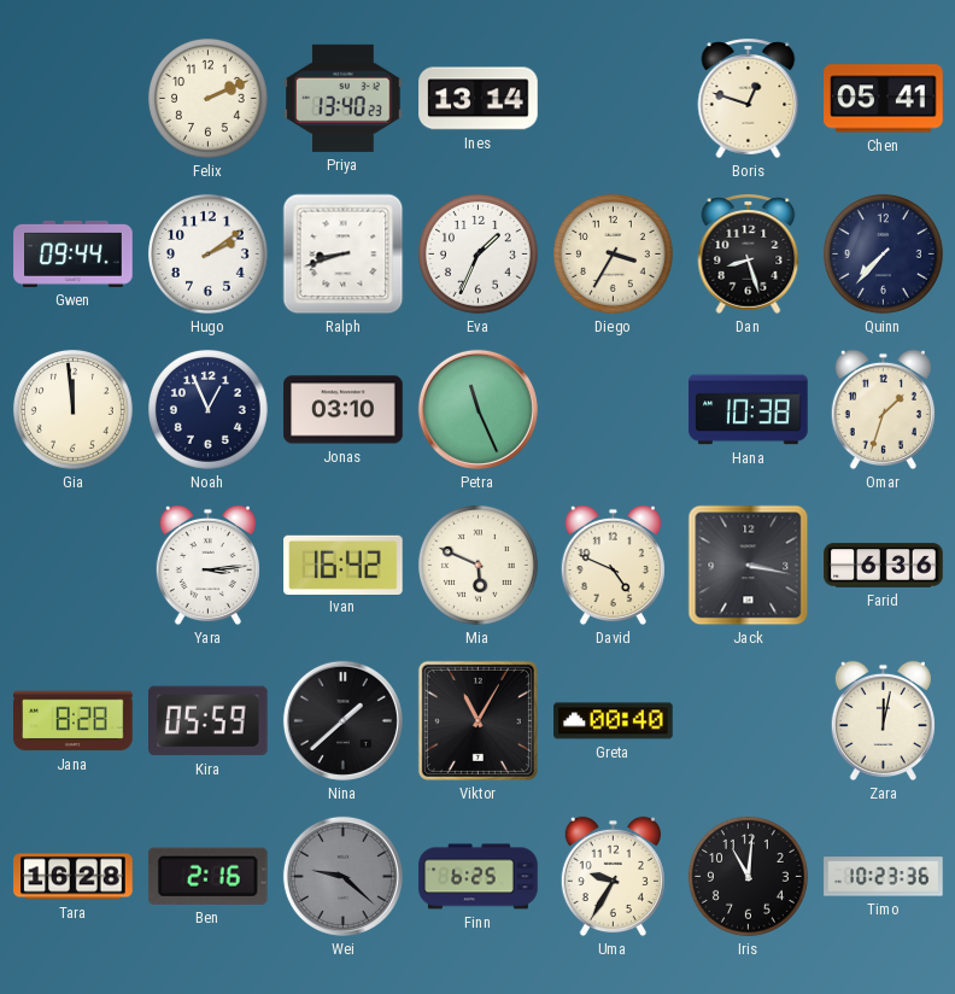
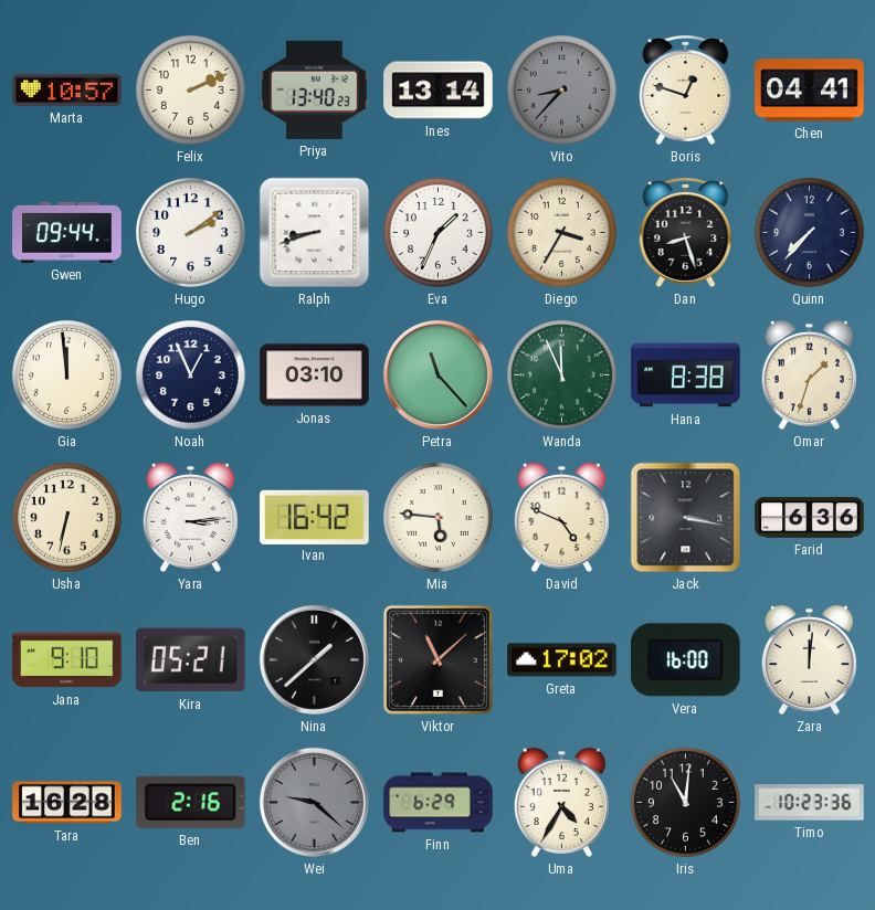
Marta: none -> 10:57 (67, 89)
Vito: none -> 8:37 (562, 91)
Chen: 05:41 -> 04:41 (810, 91)
Petra: 11:26 -> 11:23 (438, 374)
Wanda: none -> 11:56 (562, 375)
Hana: 10:38 -> 8:38 (686, 375)
Usha: none -> 6:32 (67, 518)
Mia: 5:49 -> 5:46 (439, 518)
Jana: 8:28 -> 9:10 (67, 660)
Kira: 05:59 -> 05:21 (191, 660)
Viktor: 11:05 -> 11:08 (438, 659)
Greta: 00:40 -> 17:02 (562, 660)
Vera: none -> 16:00 (685, 660)
Zara: 12:02 -> 12:01 (809, 660)
Finn: 6:25 -> 6:29 (439, 803)
Uma: 9:35 -> 4:35 (561, 803)
